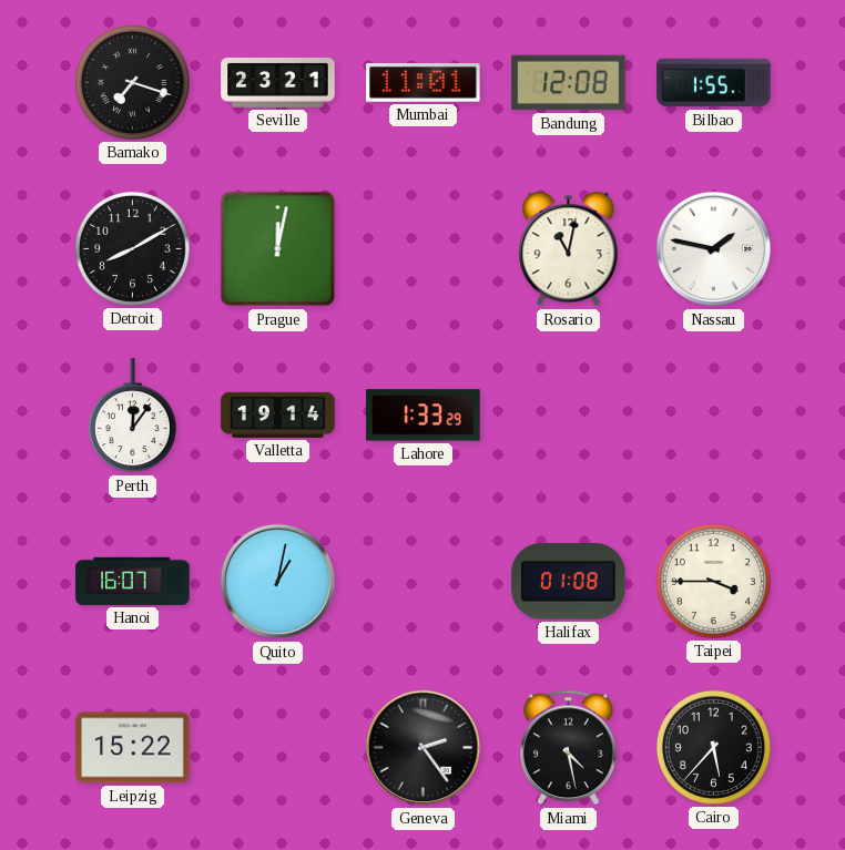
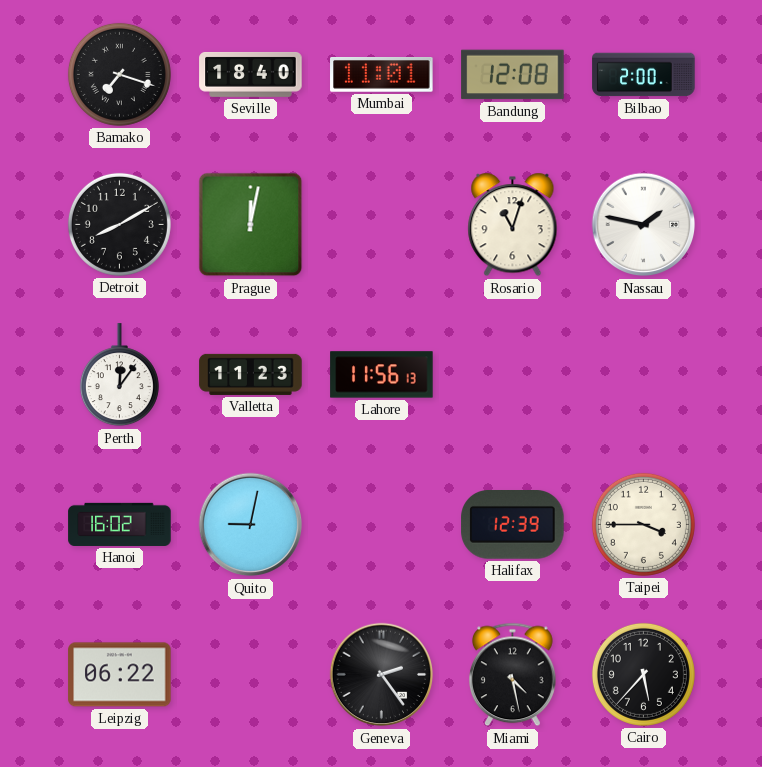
Seville: 23:21 -> 18:40 (251, 74)
Bilbao: 1:55 -> 2:00 (644, 75)
Rosario: 11:02 -> 11:03 (513, 225)
Valletta: 19:14 -> 11:23 (251, 374)
Lahore: 1:33 -> 11:56 (382, 375)
Hanoi: 16:07 -> 16:02 (120, 524)
Quito: 1:02 -> 9:02 (251, 525)
Halifax: 01:08 -> 12:39 (513, 525)
Leipzig: 15:22 -> 06:22 (120, 675)
